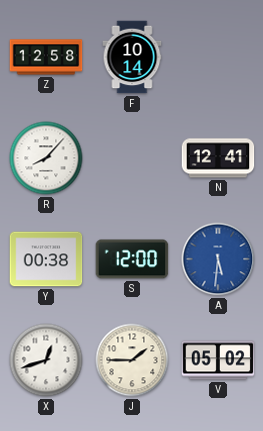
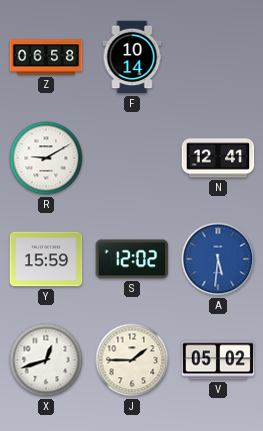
Z: 12:58 -> 06:58 (46, 57)
R: 8:07 -> 9:10 (46, 158)
Y: 00:38 -> 15:59 (46, 259)
S: 12:00 -> 12:02 (132, 259)
